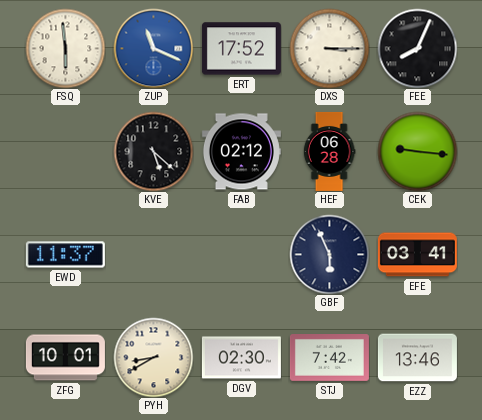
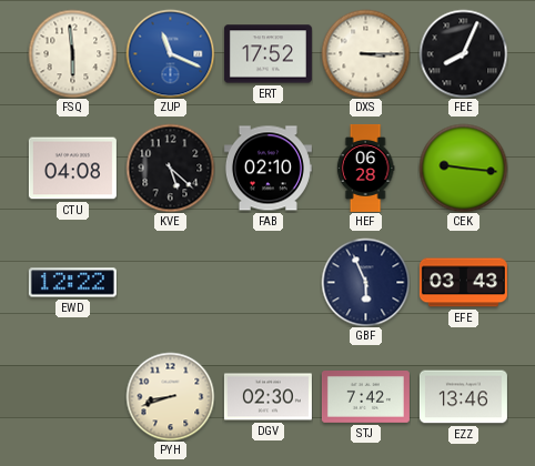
CTU: none -> 04:08 (72, 169)
FAB: 02:12 -> 02:10 (267, 169)
EWD: 11:37 -> 12:22 (72, 283)
EFE: 03:41 -> 03:43 (463, 283)
ZFG: 10:01 -> none (65, 358)
PYH: 8:40 -> 8:42 (170, 396)
